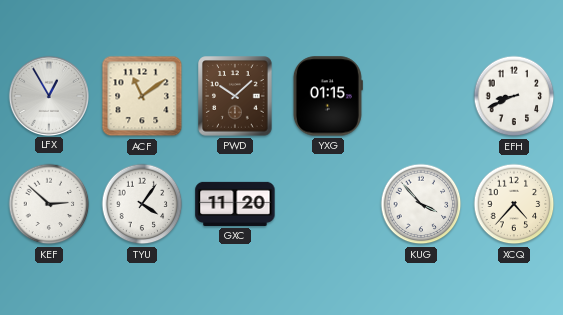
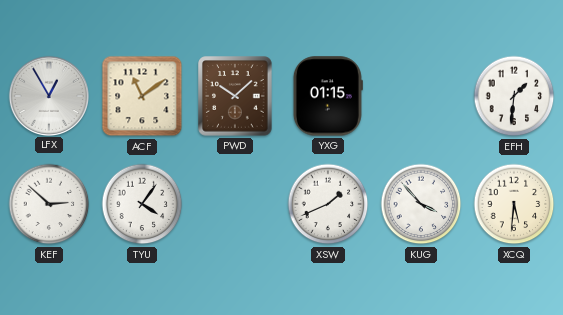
EFH: 8:41 -> 1:31 (514, 96)
GXC: 11:20 -> none (235, 204)
XSW: none -> 1:41 (328, 204)
XCQ: 4:37 -> 5:31 (514, 204)
